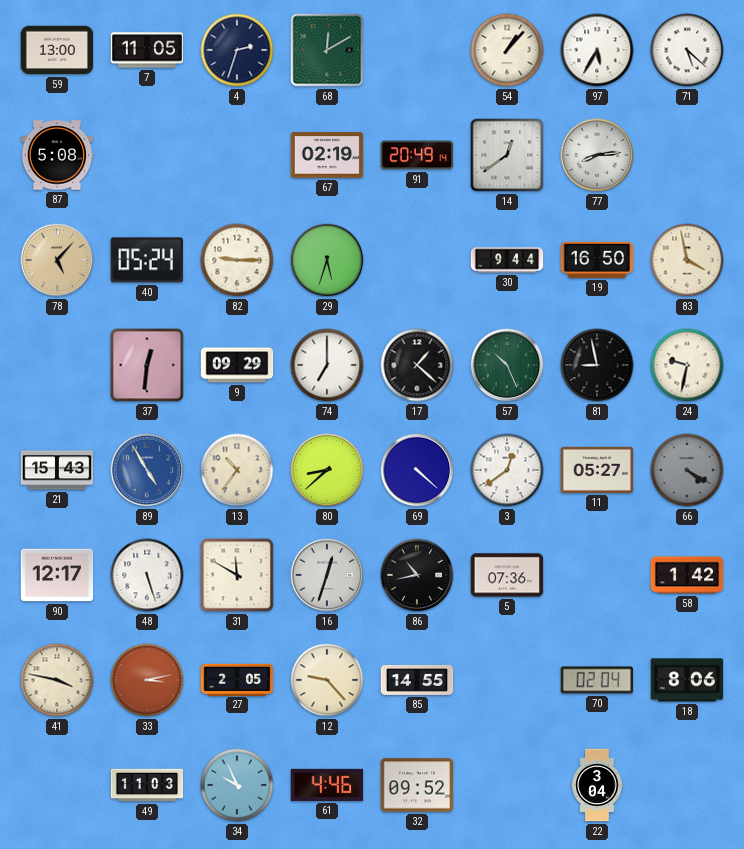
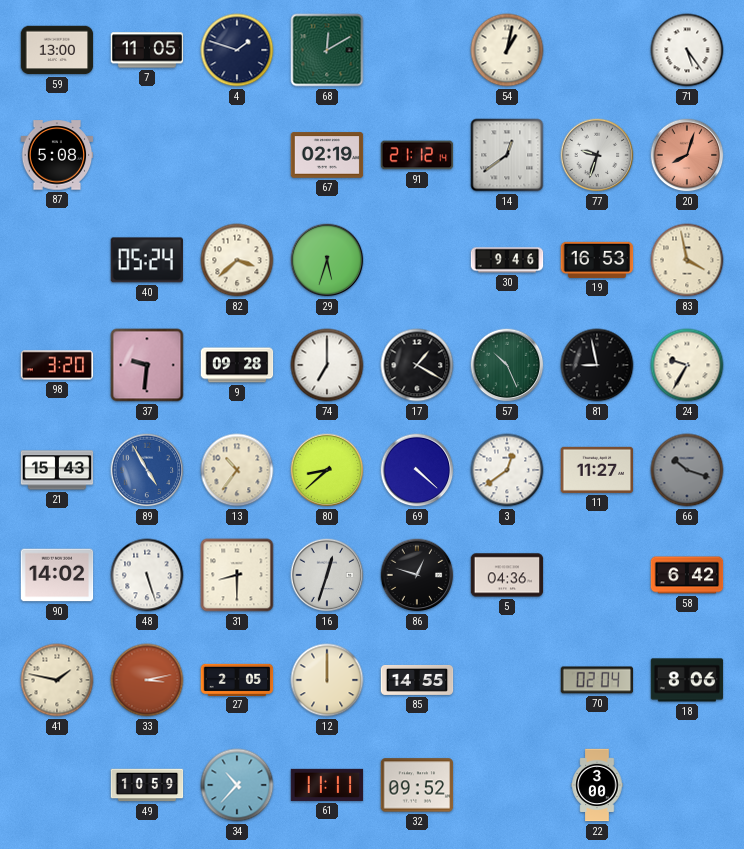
4: 2:33 -> 1:48 (237, 50)
54: 1:07 -> 1:02 (507, 50)
97: 5:35 -> none (597, 50)
71: 5:22 -> 5:24 (687, 50)
91: 20:49 -> 21:12 (417, 155)
77: 8:14 -> 9:33 (597, 155)
20: none -> 8:03 (687, 155)
78: 5:07 -> none (57, 260)
82: 9:15 -> 3:38 (237, 260)
30: 9:44 -> 9:46 (507, 260)
19: 16:50 -> 16:53 (597, 260)
98: none -> 3:20 (57, 365)
37: 12:31 -> 9:31 (147, 365)
9: 09:29 -> 09:28 (237, 365)
17: 1:22 -> 1:20 (417, 365)
24: 9:32 -> 9:35 (687, 365)
11: 05:27 -> 11:27 (597, 470)
66: 4:20 -> 10:18 (687, 470)
90: 12:17 -> 14:02 (57, 575)
31: 11:50 -> 8:30 (237, 575)
86: 10:43 -> 12:48 (417, 575)
5: 07:36 -> 04:36 (507, 575)
58: 1:42 -> 6:42 (687, 575)
41: 3:47 -> 1:47 (57, 680)
12: 9:23 -> 12:00 (327, 680)
49: 11:03 -> 10:59 (147, 785)
34: 9:56 -> 10:37 (237, 785)
61: 4:46 -> 11:11 (327, 785)
22: 3:04 -> 3:00 (597, 785)
